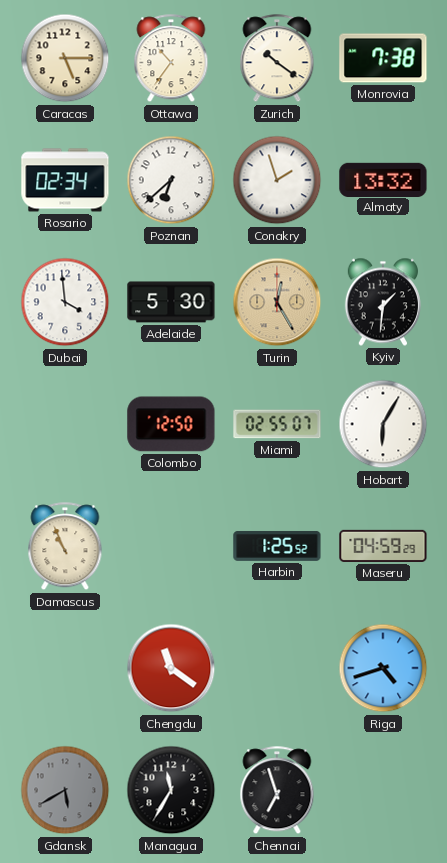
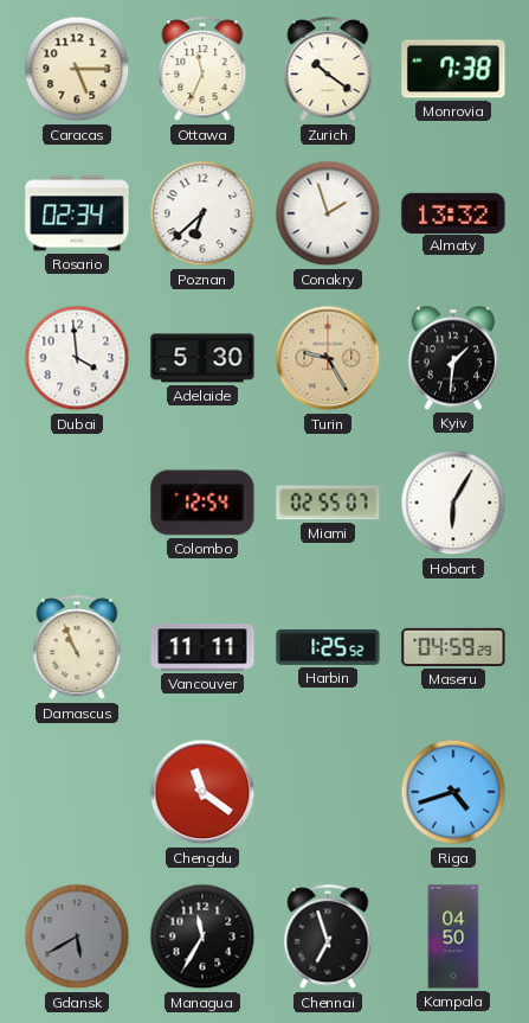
Ottawa: 10:36 -> 11:34 (202, 70)
Turin: 12:25 -> 9:25 (328, 358)
Colombo: 12:50 -> 12:54 (202, 503)
Vancouver: none -> 11:11 (202, 647)
Kampala: none -> 04:50 (453, 936)
